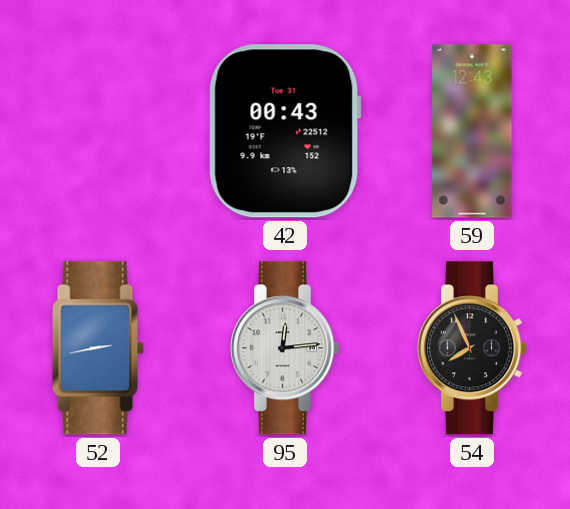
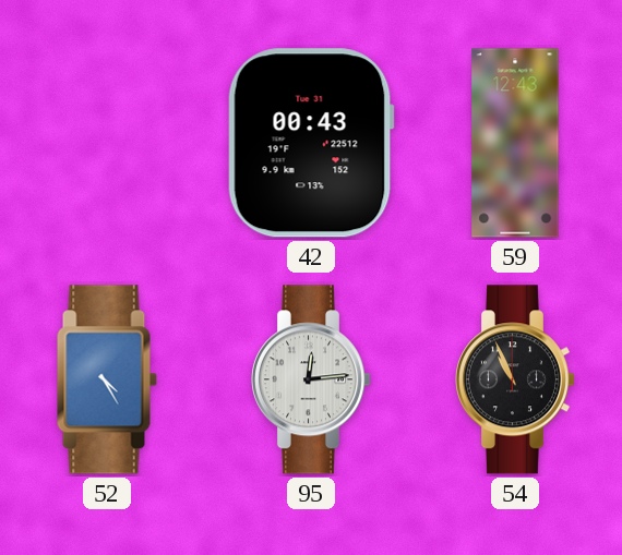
52: 2:43 -> 4:25 (107, 379)
54: 7:56 -> 10:56 (515, 379)
